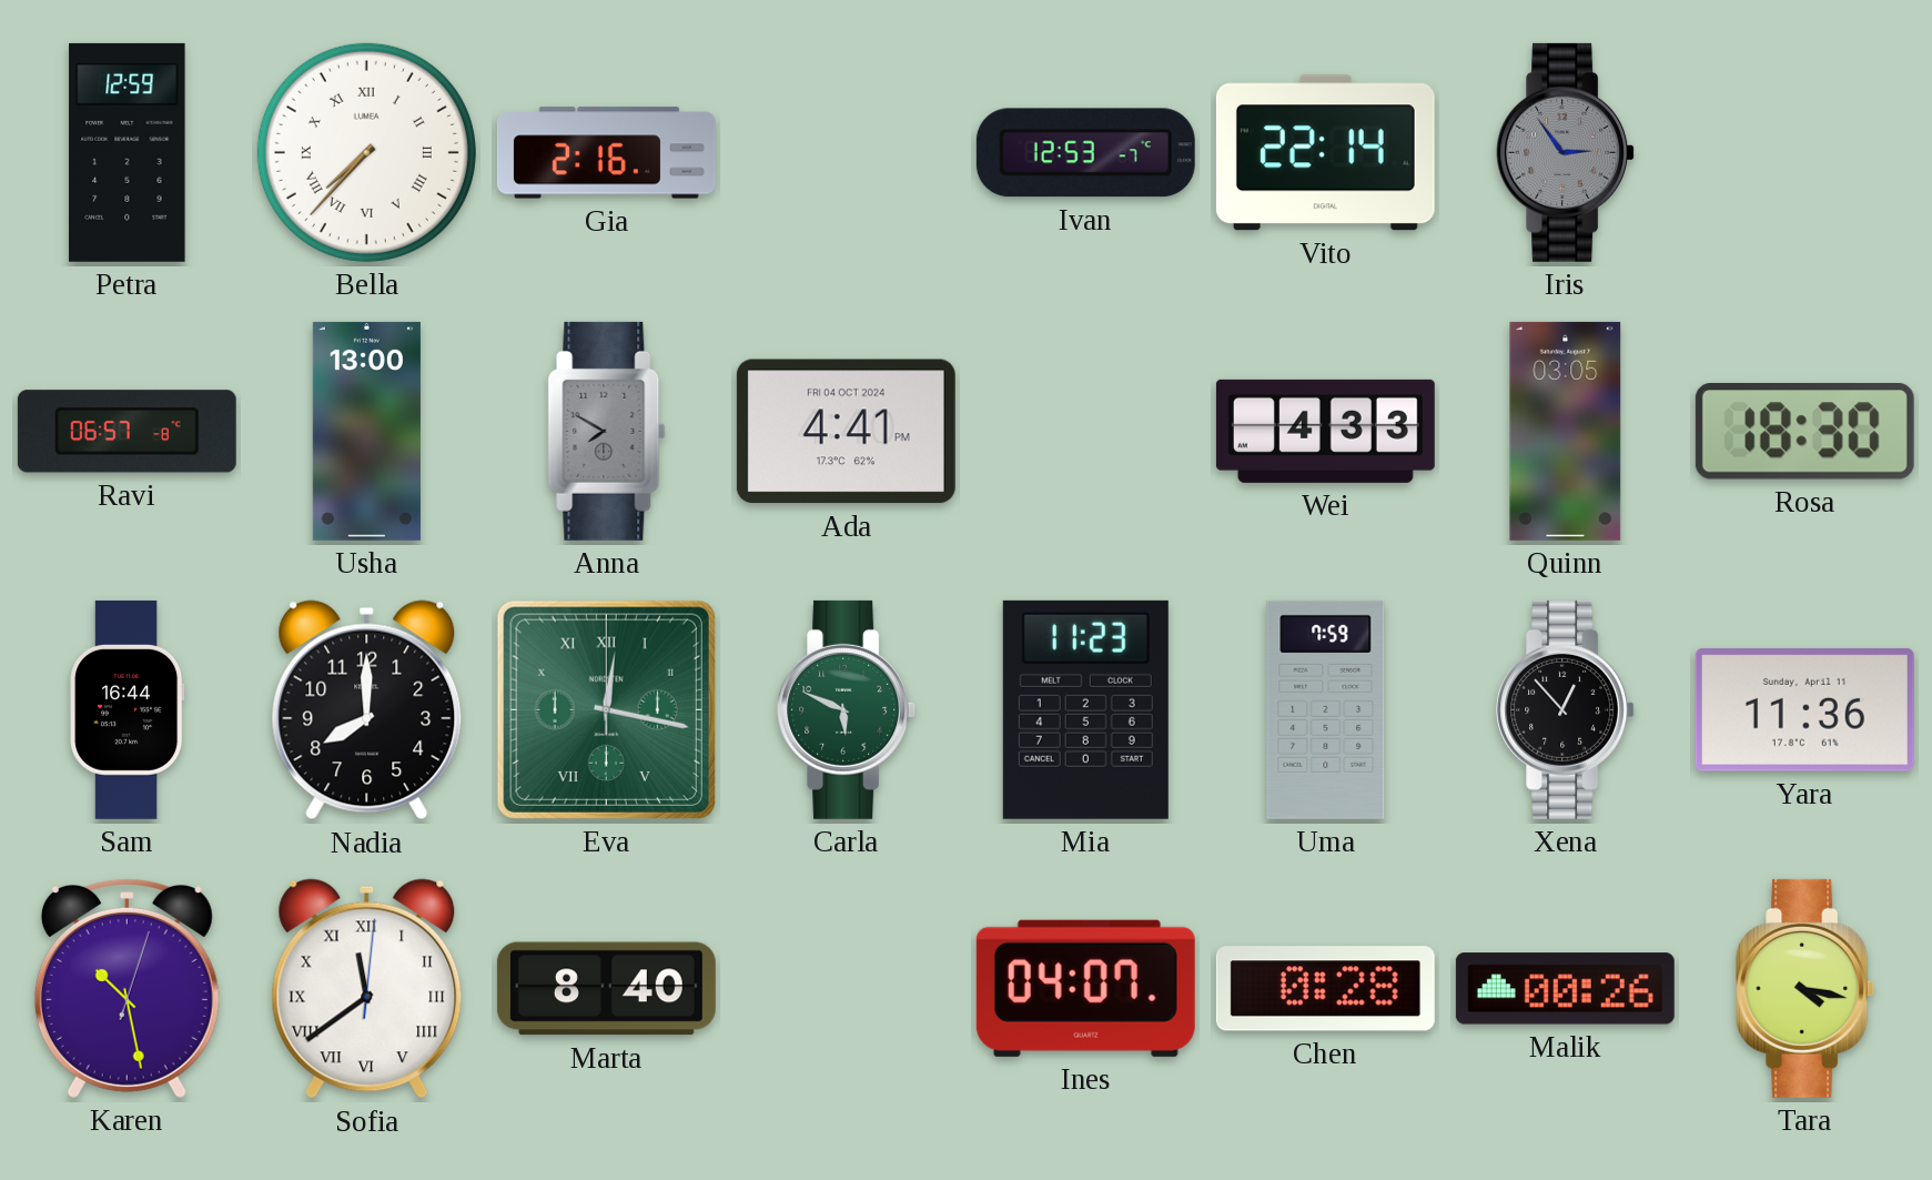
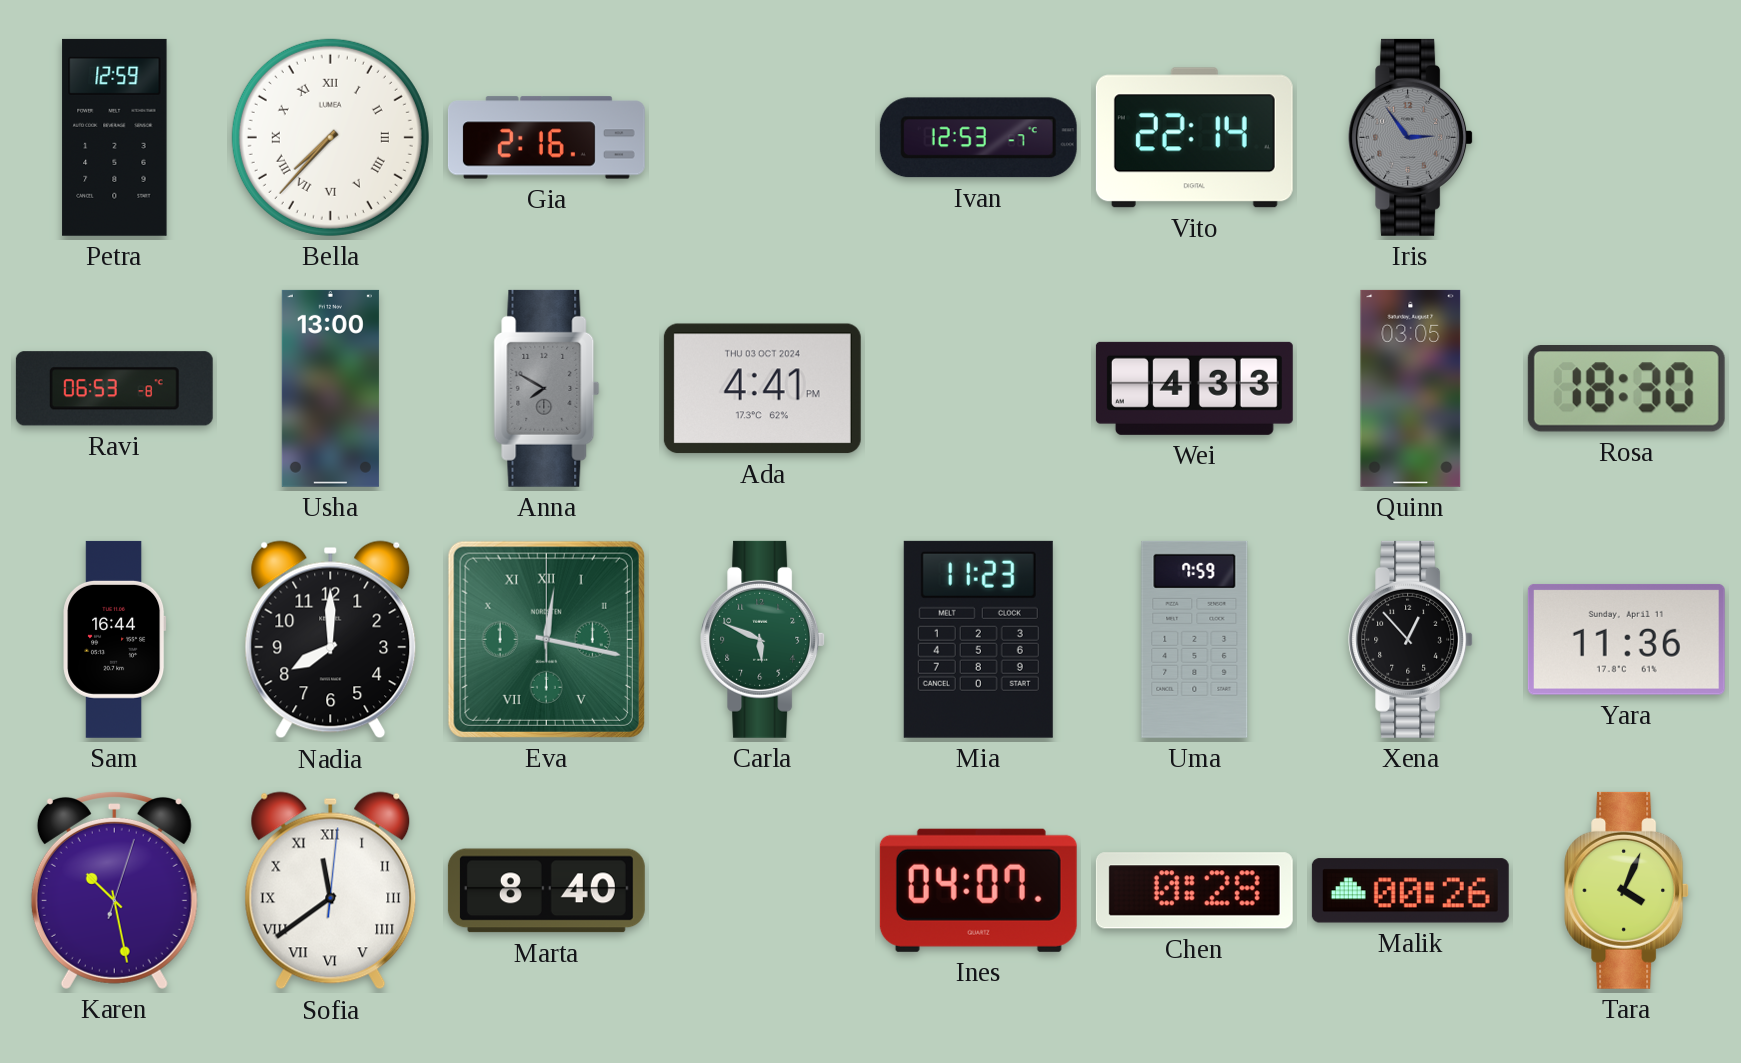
Ravi: 06:57 -> 06:53 (114, 389)
Ada date: FRI 04 OCT 2024 -> THU 03 OCT 2024 (762, 389)
Tara: 4:17 -> 4:04 (1627, 890)
